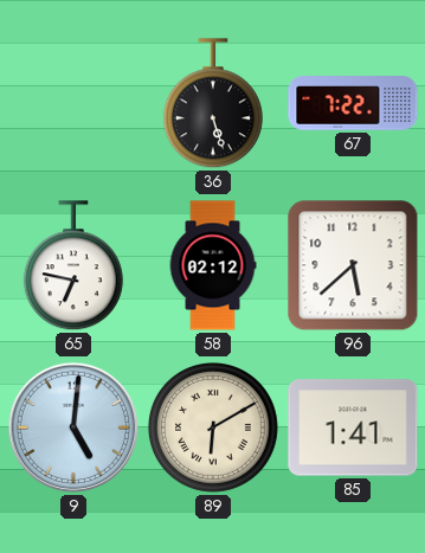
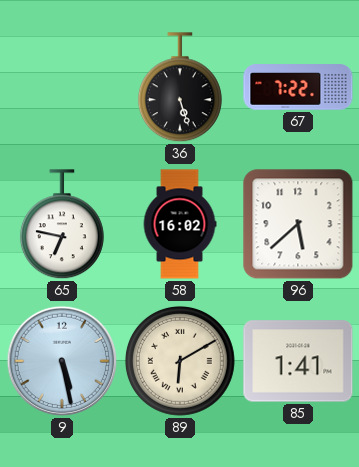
58: 02:12 -> 16:02 (180, 224)
9: 5:01 -> 5:28 (62, 361)
